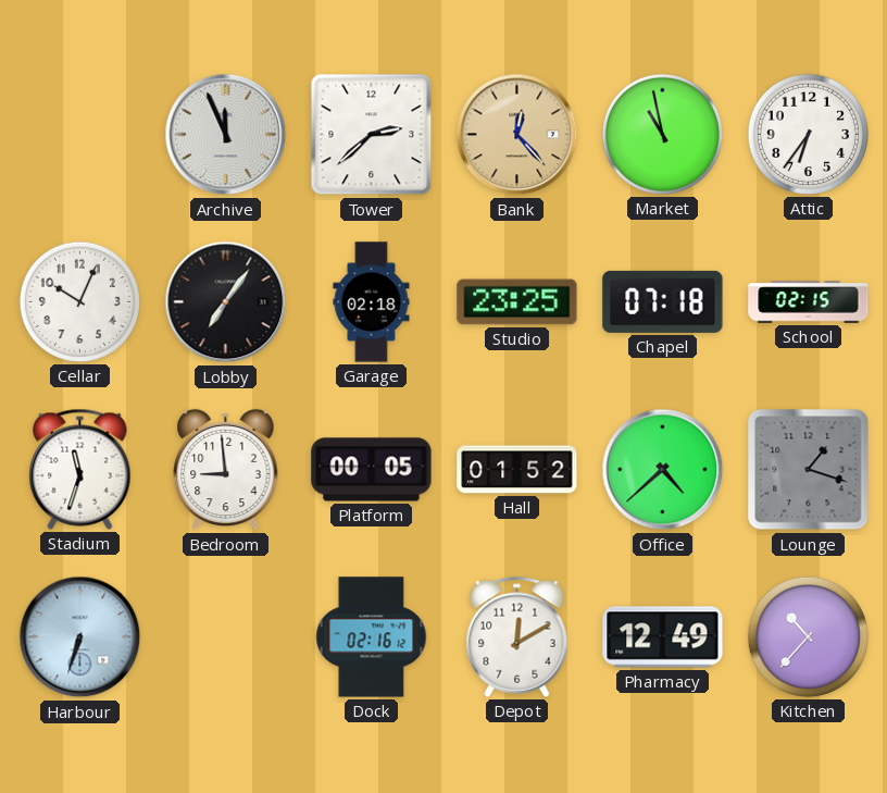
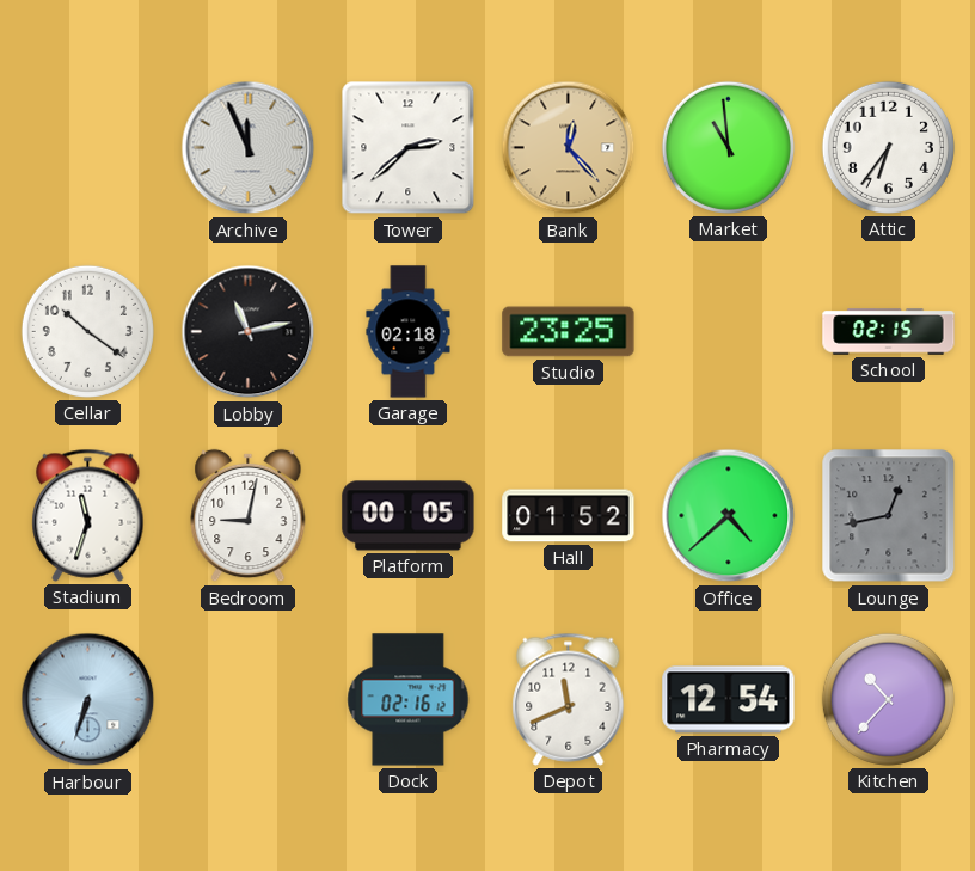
Market: 10:58 -> 10:59 (728, 147)
Cellar: 10:04 -> 10:21 (87, 331)
Lobby: 7:06 -> 11:13 (249, 332)
Chapel: 07:18 -> none (663, 301)
Bedroom: 8:59 -> 9:02 (249, 516)
Lounge: 1:18 -> 12:43 (889, 516)
Depot: 12:10 -> 11:41 (569, 699)
Pharmacy: 12:49 -> 12:54 (729, 700)
